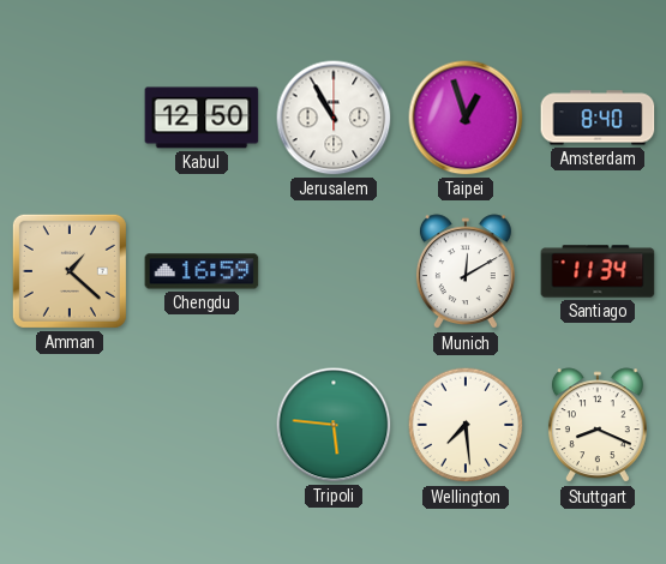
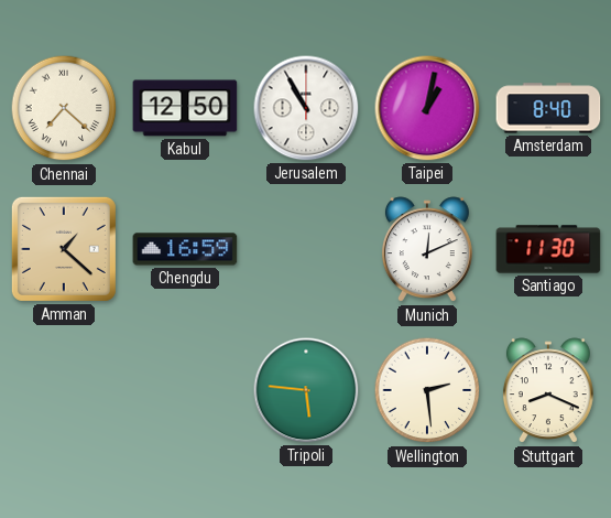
Chennai: none -> 7:22 (64, 108)
Taipei: 12:57 -> 1:02 (427, 108)
Munich: 12:10 -> 12:11 (427, 250)
Santiago: 11:34 -> 11:30 (548, 249)
Wellington: 7:29 -> 2:29 (427, 390)
